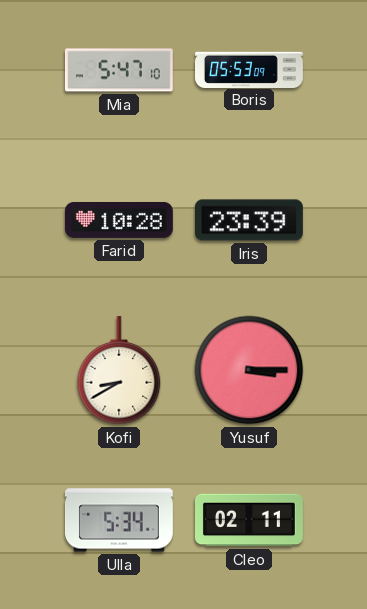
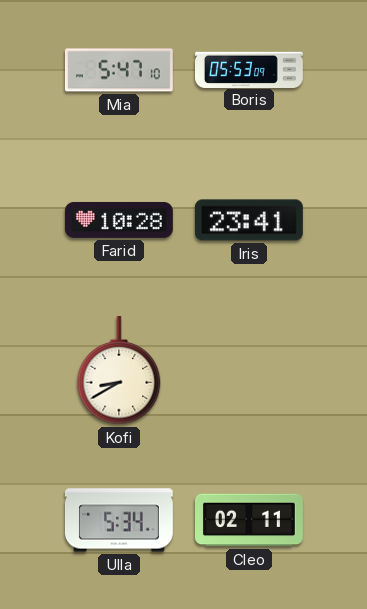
Iris: 23:39 -> 23:41 (249, 220)
Yusuf: 3:15 -> none (249, 370)
